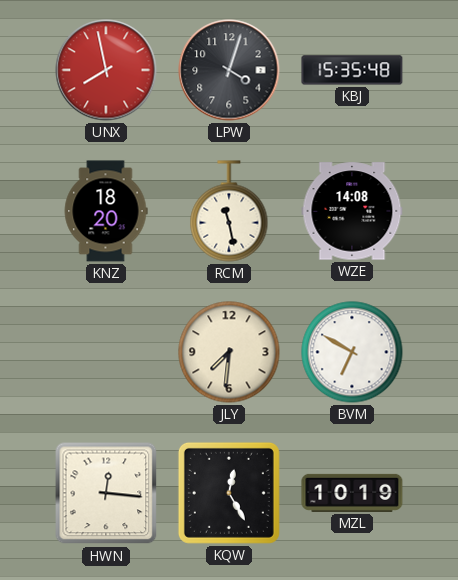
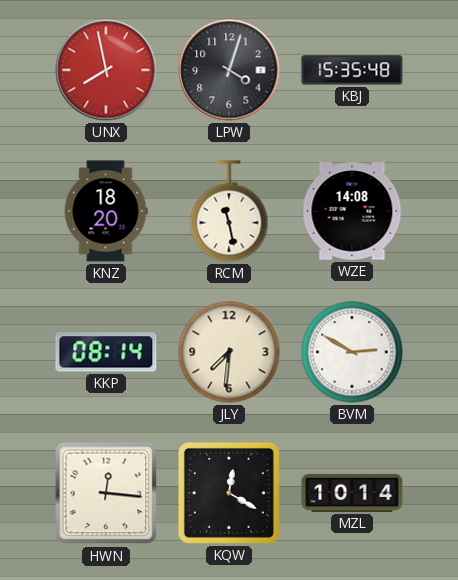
KKP: none -> 08:14 (106, 352)
BVM: 6:50 -> 2:50 (352, 352)
KQW: 12:25 -> 12:20 (229, 493)
MZL: 10:19 -> 10:14 (352, 493)
